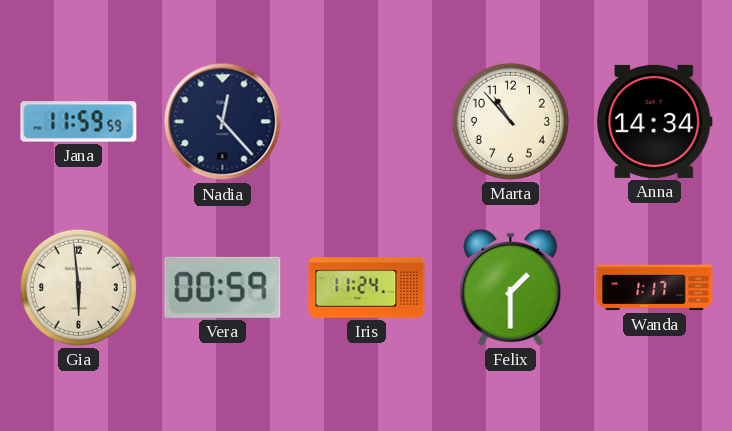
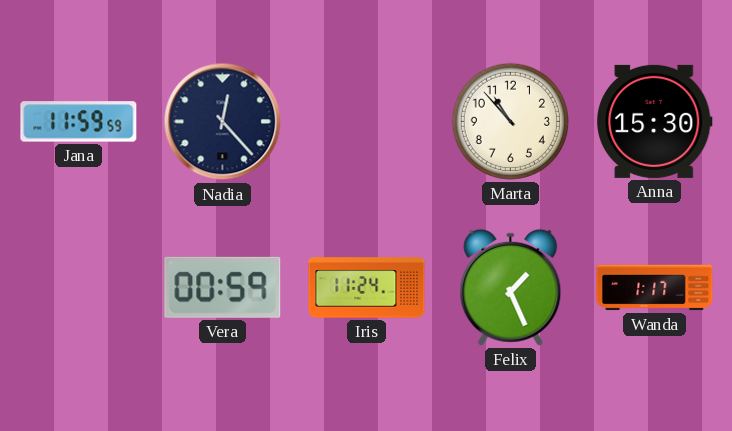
Anna: 14:34 -> 15:30 (655, 121)
Gia: 5:59 -> none (78, 287)
Felix: 1:30 -> 1:26 (511, 287)
